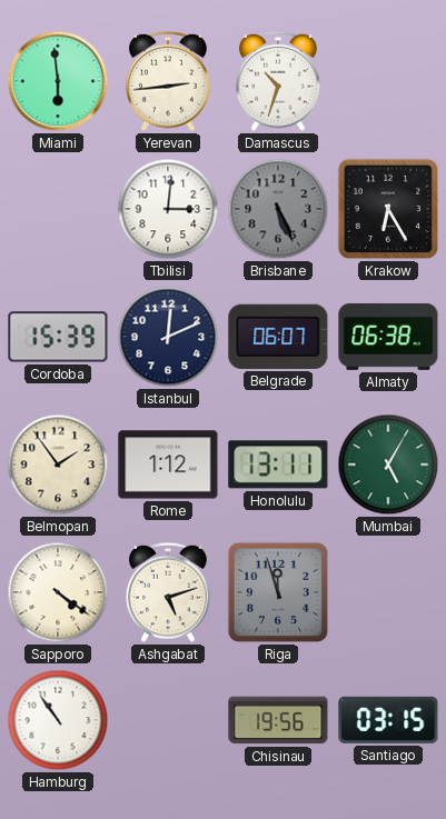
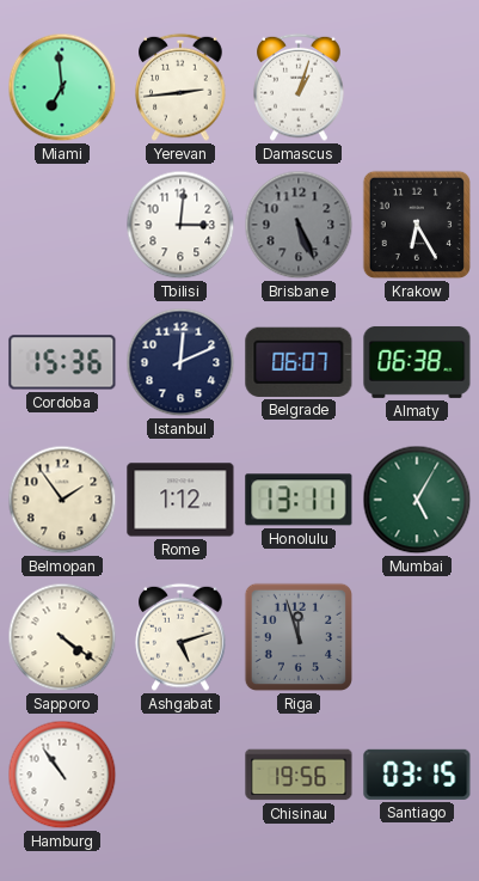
Miami: 5:59 -> 6:59 (62, 87)
Damascus: 10:33 -> 1:03 (299, 87)
Cordoba: 15:39 -> 15:36 (62, 362)
